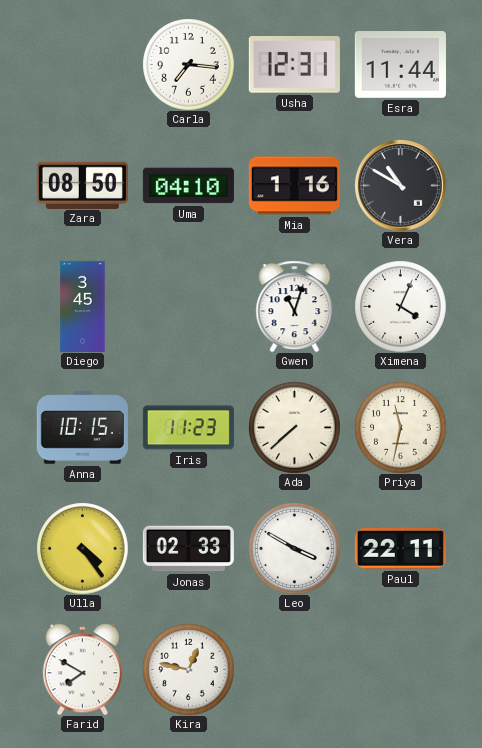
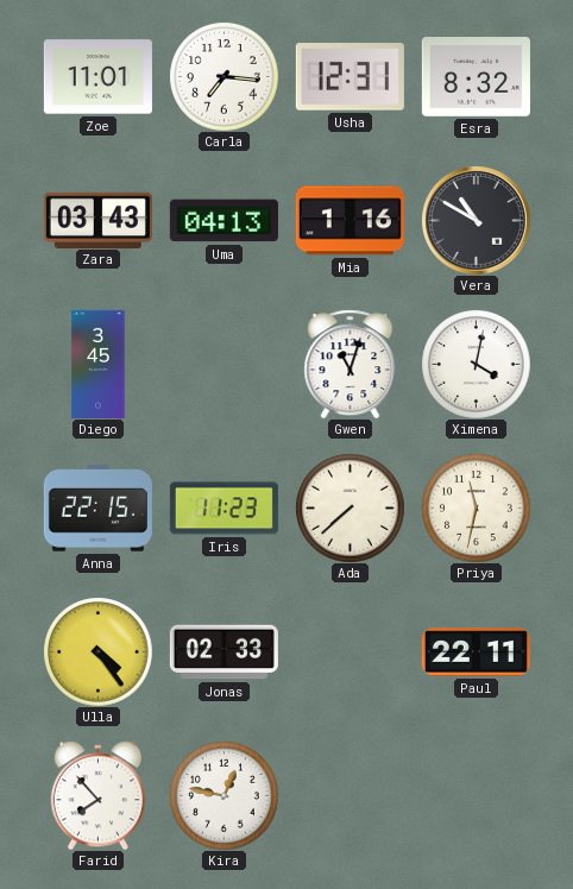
Zoe: none -> 11:01 (97, 77)
Esra: 11:44 -> 8:32 (476, 77)
Zara: 08:50 -> 03:43 (97, 220)
Uma: 04:10 -> 04:13 (223, 221)
Ximena: 4:04 -> 4:02 (476, 364)
Anna: 10:15 -> 22:15 (97, 509)
Leo: 3:50 -> none (294, 548)
Farid: 7:50 -> 7:53 (97, 795)
